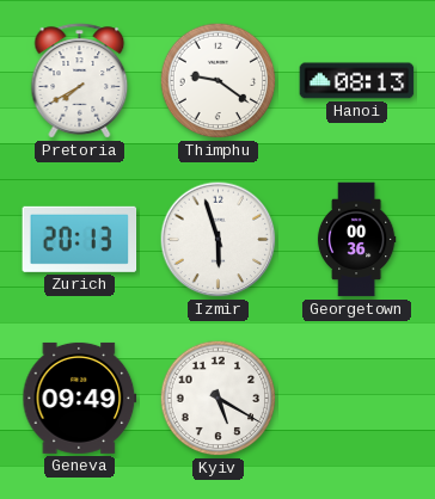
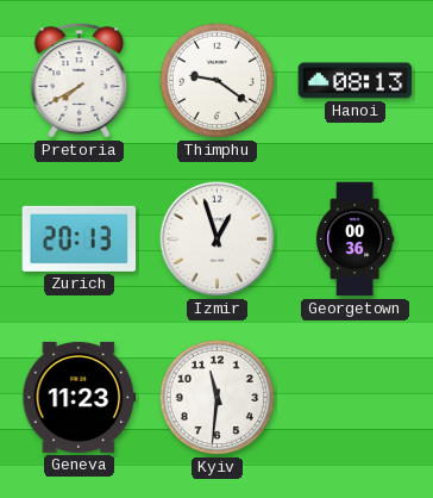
Izmir: 5:57 -> 12:57 (218, 239)
Geneva: 09:49 -> 11:23 (80, 397)
Kyiv: 5:20 -> 11:31 (218, 398)
